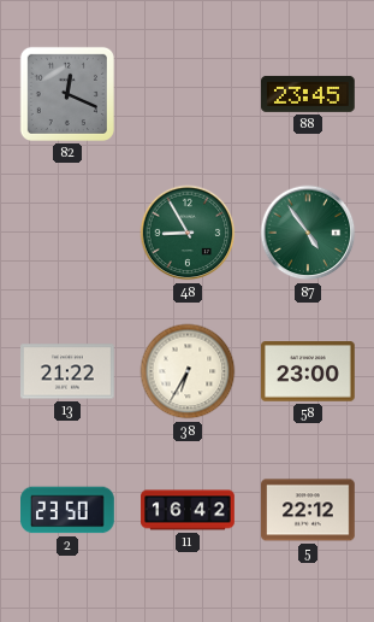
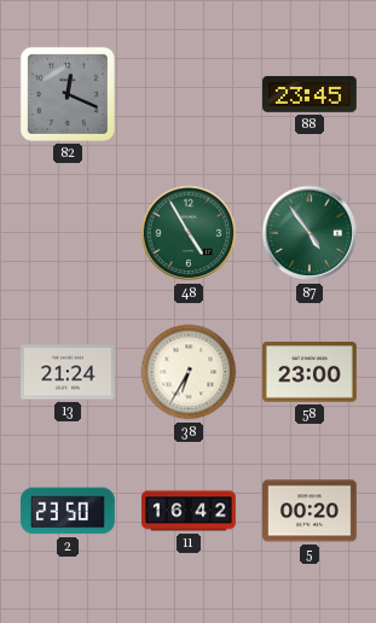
48: 8:55 -> 4:55 (189, 233)
13: 21:22 -> 21:24 (69, 372)
5: 22:12 -> 00:20 (311, 511)
